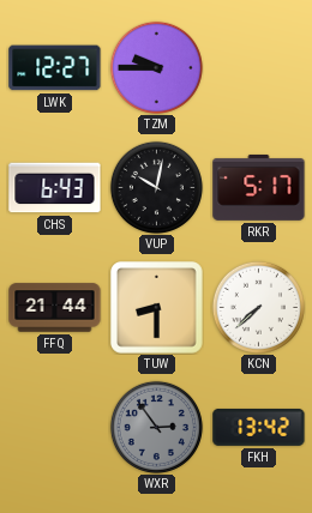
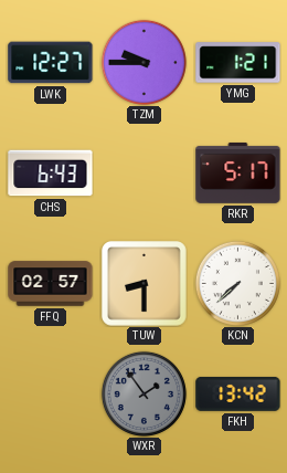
YMG: none -> 1:21 (238, 63)
VUP: 10:02 -> none (156, 187)
FFQ: 21:44 -> 02:57 (51, 284)
WXR: 2:54 -> 1:54 (143, 393)
